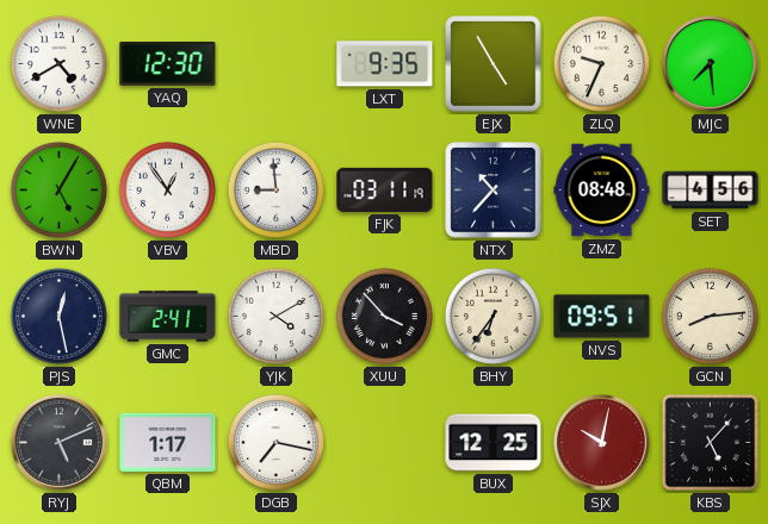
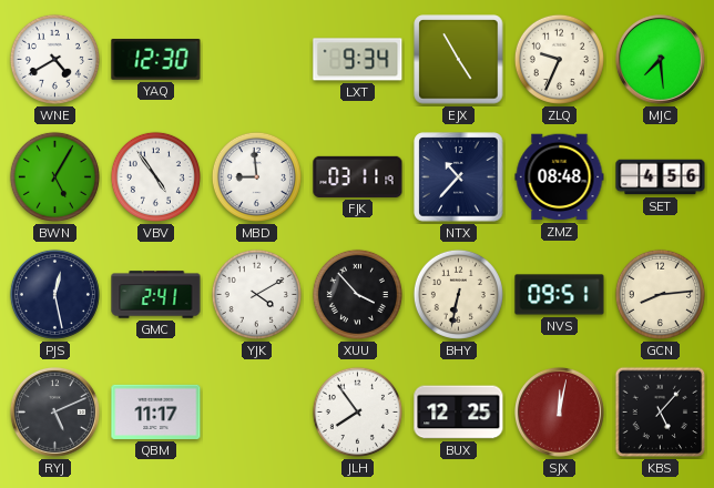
LXT: 9:35 -> 9:34 (358, 60)
VBV: 12:54 -> 4:54 (155, 176)
BHY: 6:36 -> 6:32 (458, 294)
QBM: 1:17 -> 11:17 (156, 411)
DGB: 7:17 -> none (275, 442)
JLH: none -> 7:54 (357, 411)
SJX: 10:02 -> 12:02 (559, 411)
